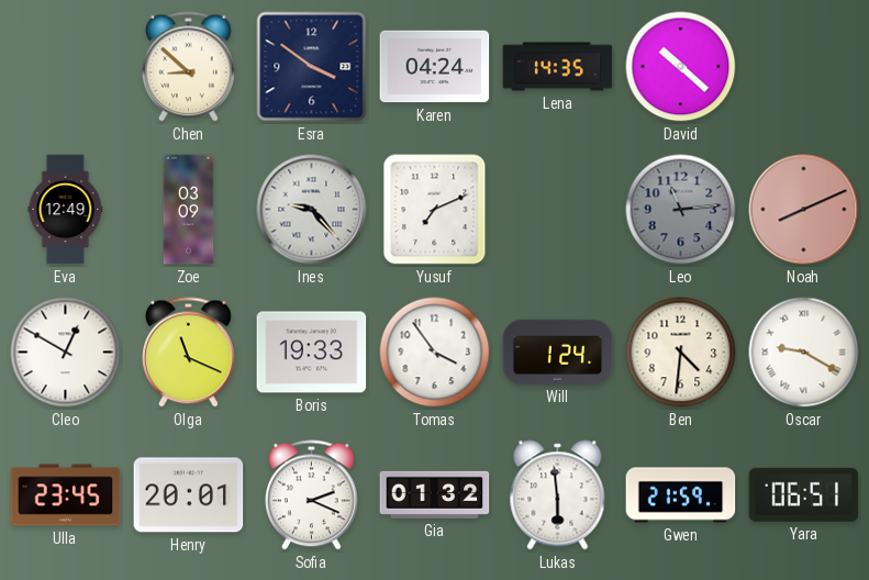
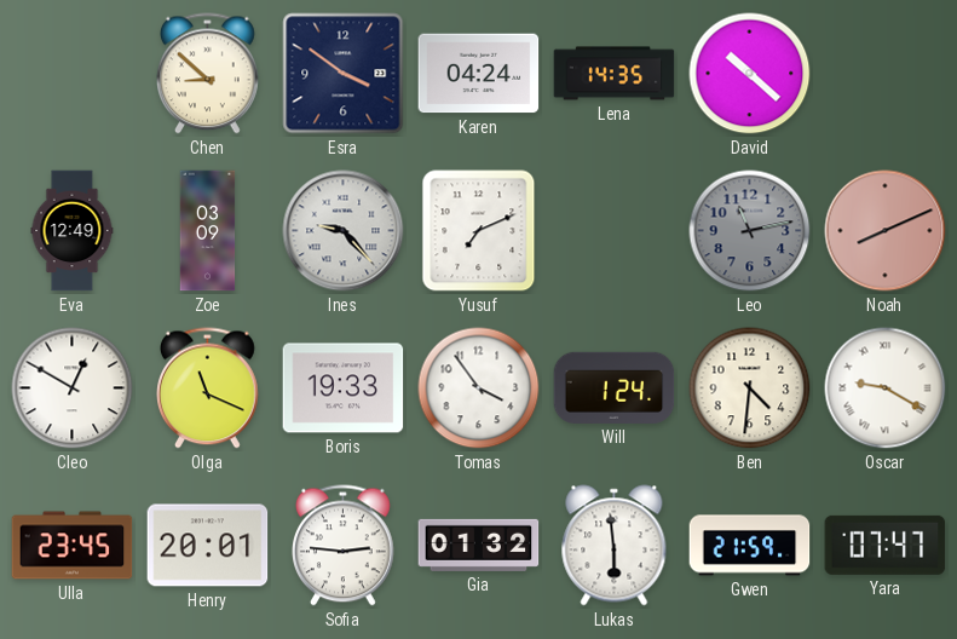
Leo: 11:14 -> 11:13 (750, 231)
Sofia: 2:19 -> 2:46 (344, 546)
Yara: 06:51 -> 07:47 (886, 545)
